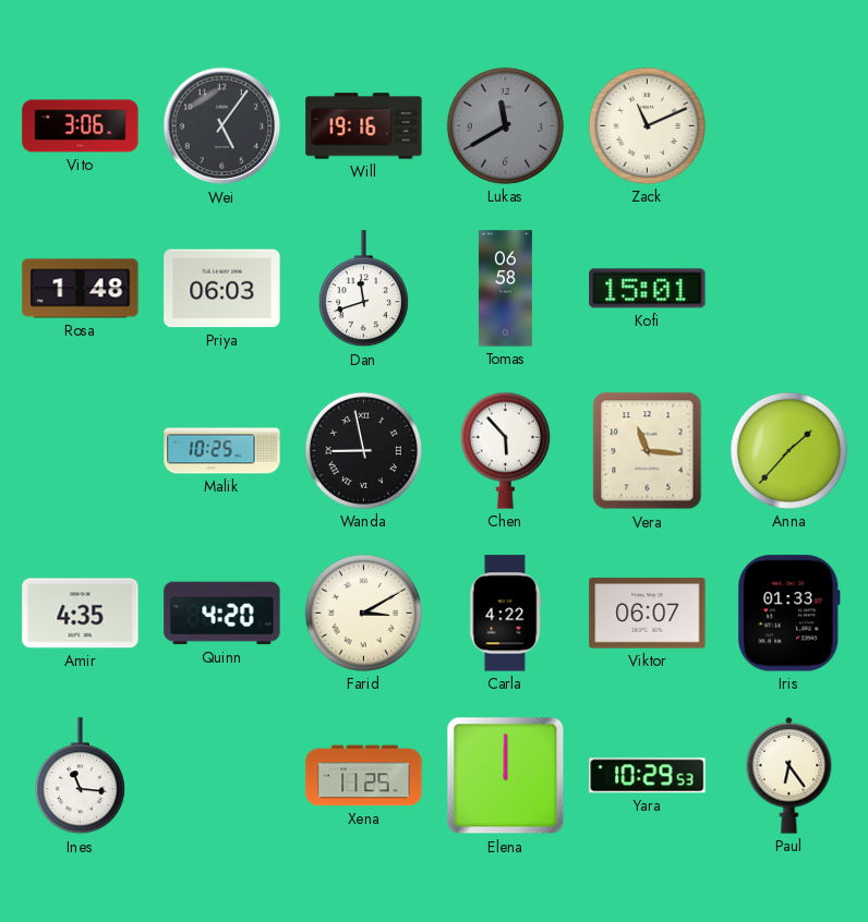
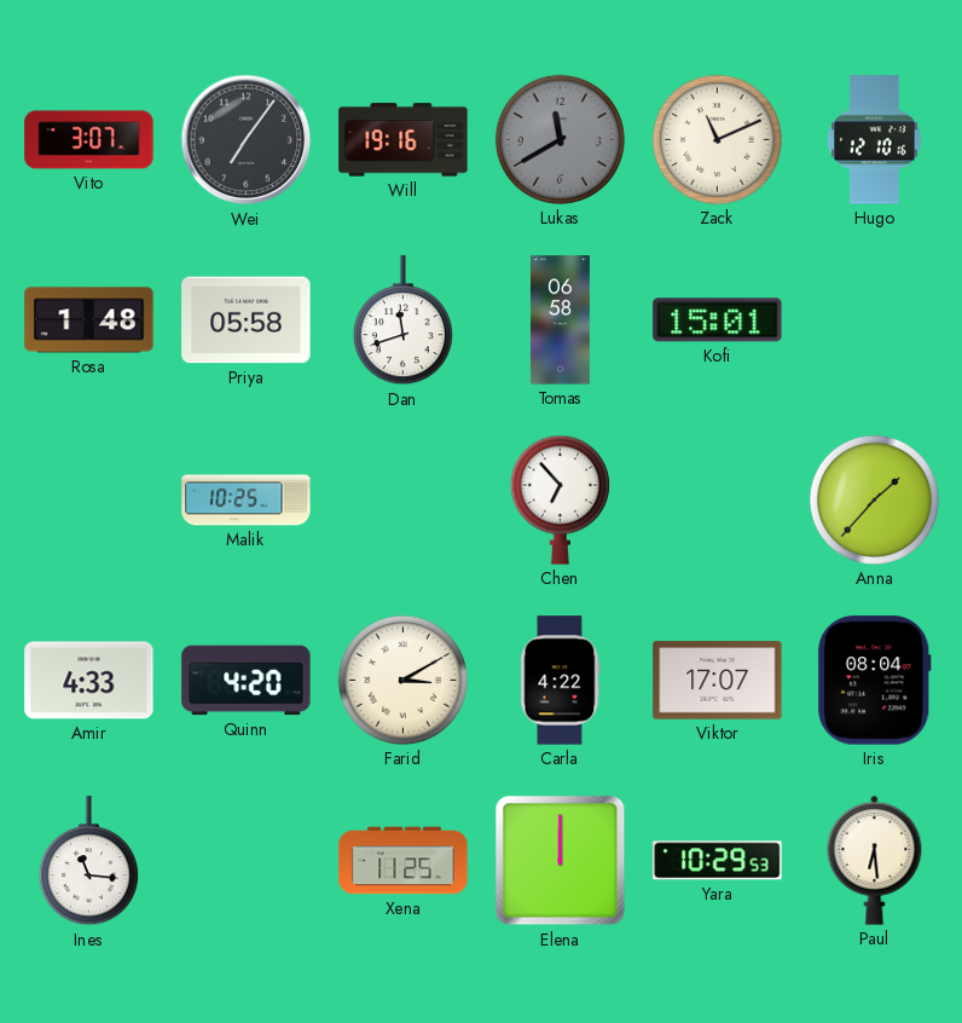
Vito: 3:06 -> 3:07 (89, 140)
Wei: 5:06 -> 7:06 (247, 140)
Hugo: none -> 12:10 (875, 140)
Priya: 06:03 -> 05:58 (247, 320)
Wanda: 8:58 -> none (363, 450)
Chen: 5:53 -> 6:53 (560, 499)
Vera: 11:16 -> none (648, 451)
Amir: 4:35 -> 4:33 (89, 681)
Viktor: 06:07 -> 17:07 (718, 681)
Iris: 01:33 -> 08:04 (875, 681)
Paul: 6:24 -> 6:29 (875, 860)
